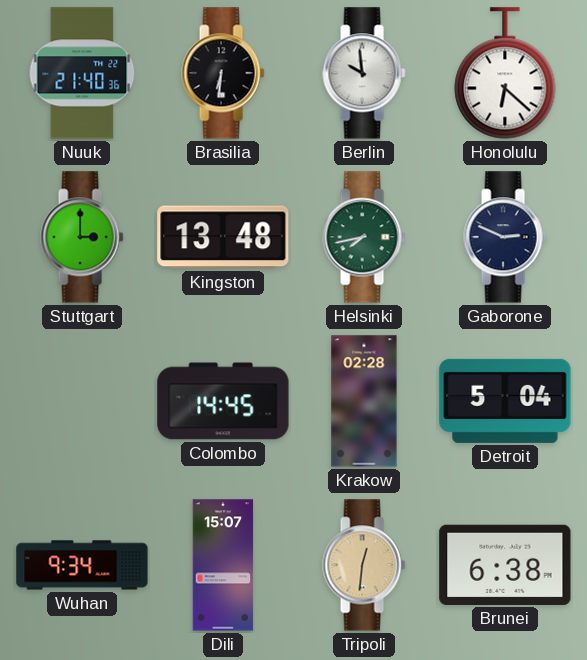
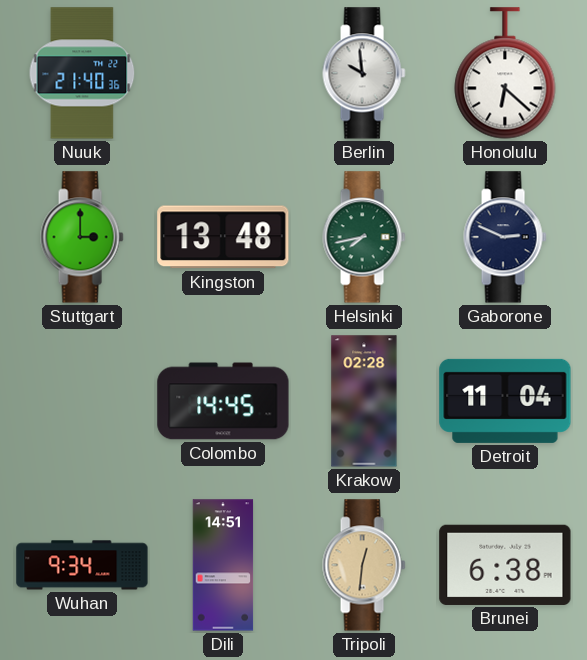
Brasilia: 6:31 -> none (223, 73)
Detroit: 5:04 -> 11:04 (505, 401)
Dili: 15:07 -> 14:51 (223, 565)
